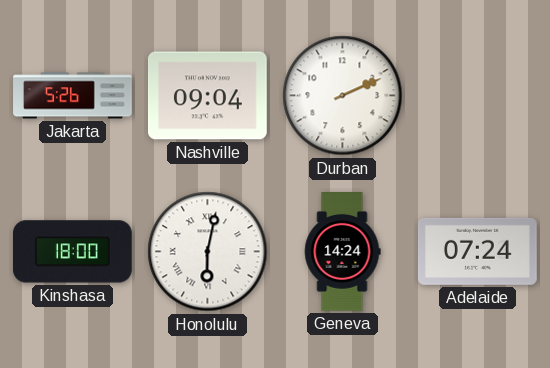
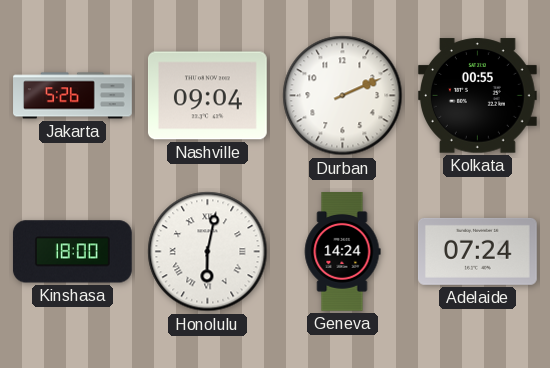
Kolkata: none -> 00:55 (477, 96)
